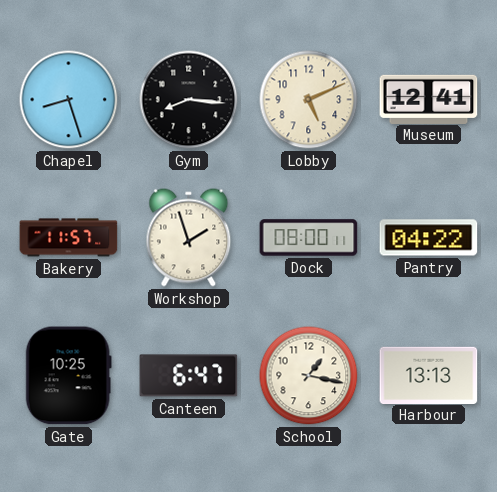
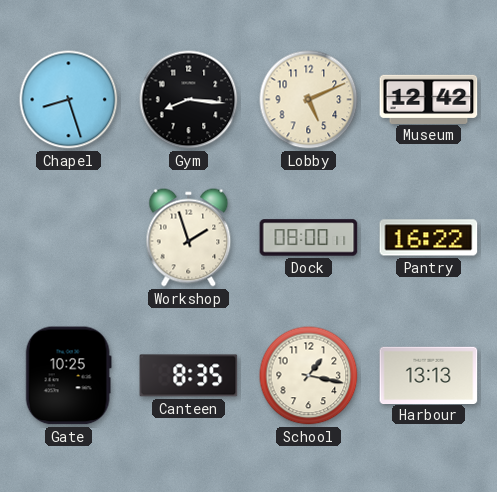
Museum: 12:41 -> 12:42 (429, 99)
Bakery: 11:57 -> none (69, 238)
Pantry: 04:22 -> 16:22 (429, 238)
Canteen: 6:47 -> 8:35 (189, 376)
